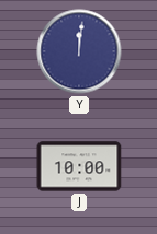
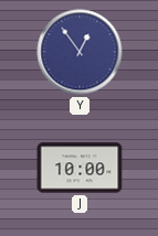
Y: 12:01 -> 12:54 (80, 52)
